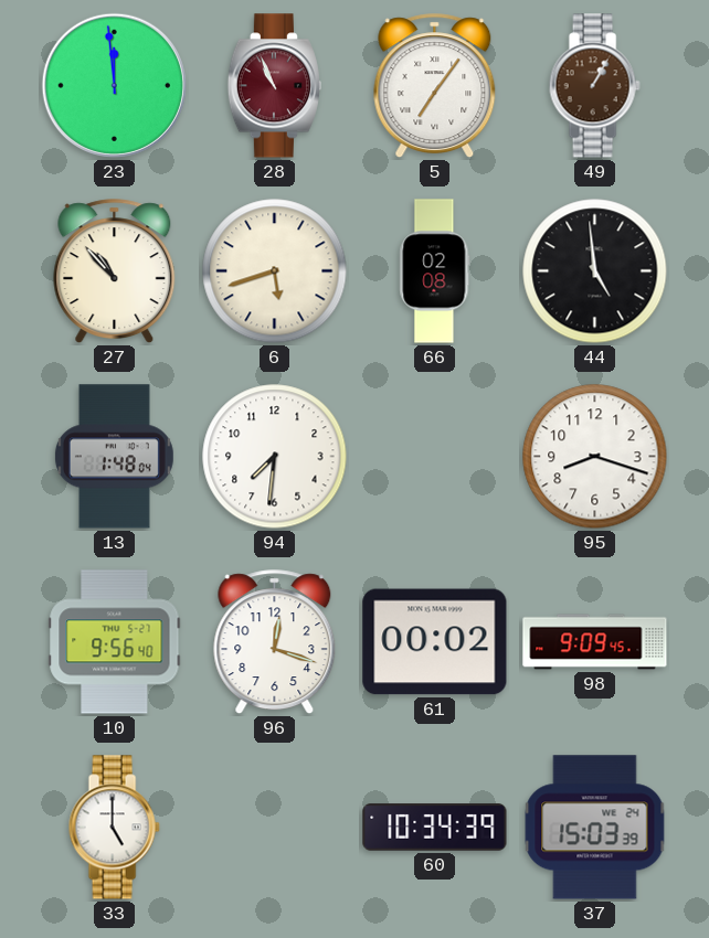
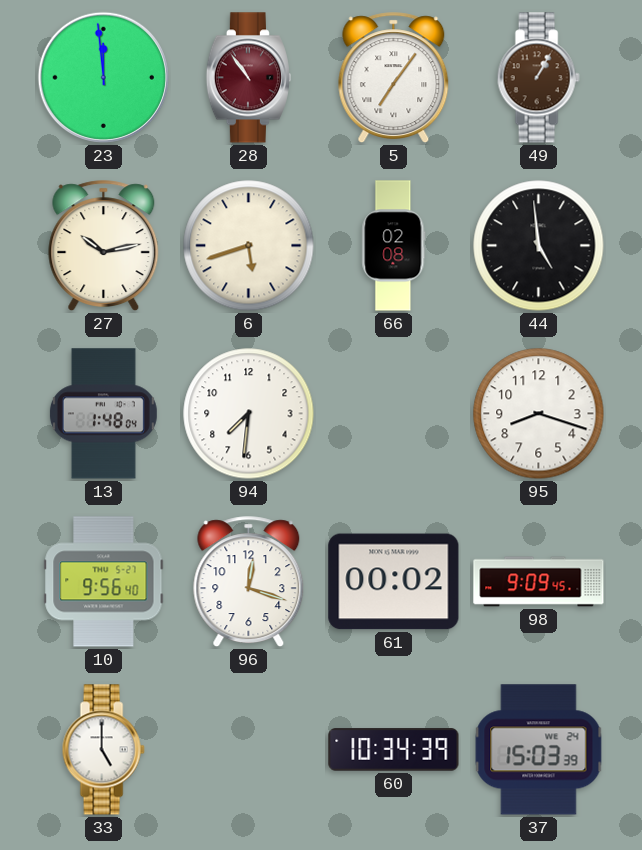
28: 10:56 -> 10:54 (248, 78)
27: 10:53 -> 10:13 (104, 246)
